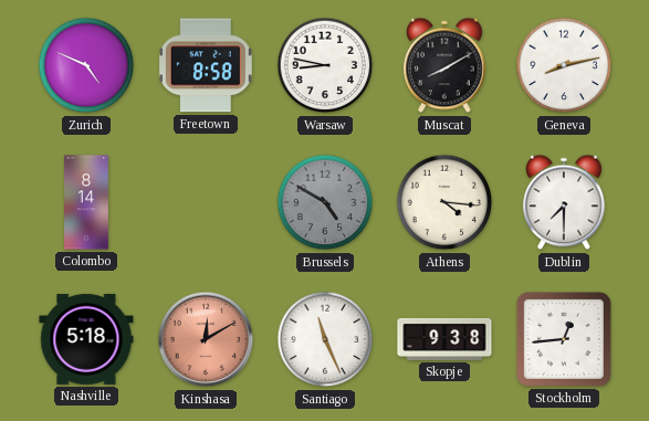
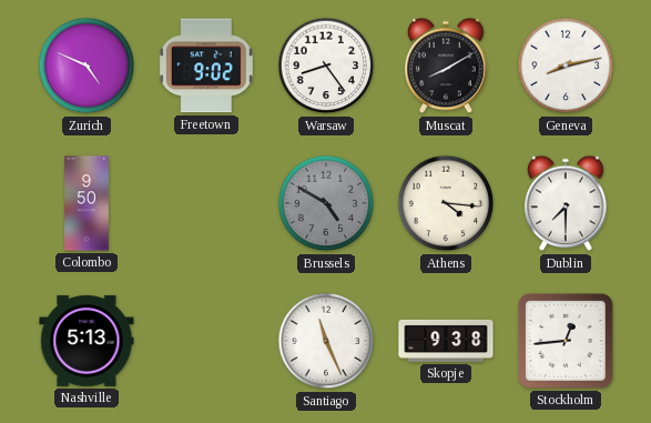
Freetown: 8:58 -> 9:02 (206, 66)
Warsaw: 8:47 -> 8:24 (326, 66)
Colombo: 8:14 -> 9:50 (88, 203)
Nashville: 5:18 -> 5:13 (87, 341)
Kinshasa: 12:10 -> none (206, 339)
